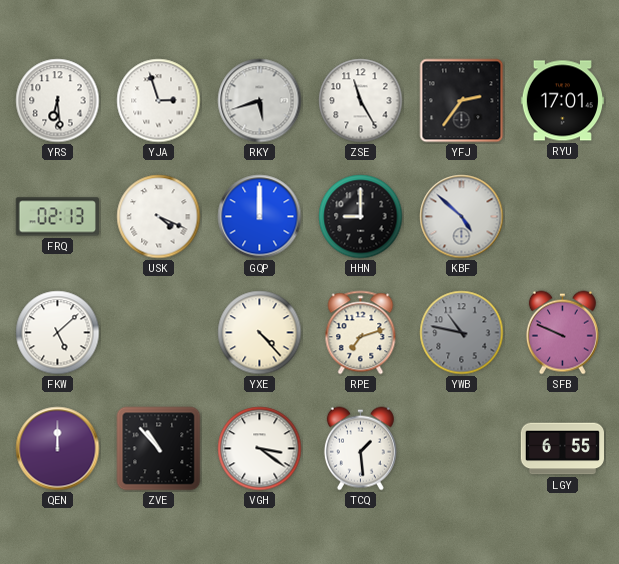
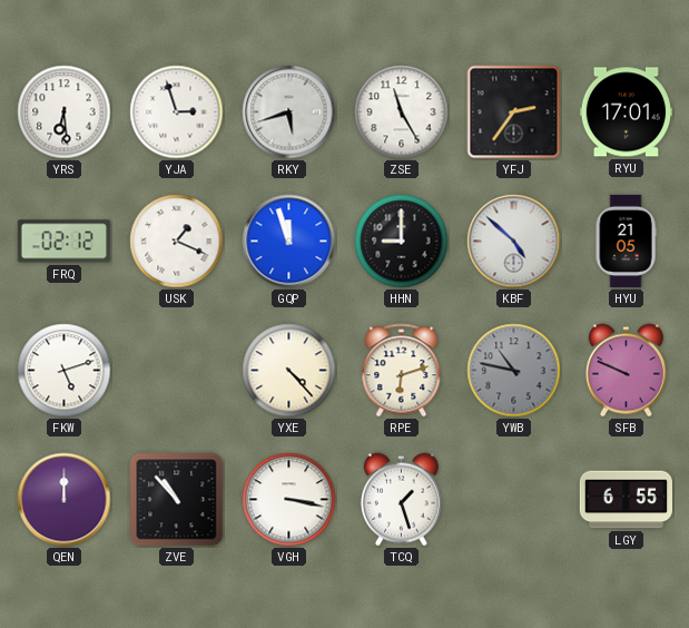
FRQ: 02:13 -> 02:12 (63, 242)
USK: 4:19 -> 1:19 (177, 242)
GQP: 12:00 -> 11:57 (289, 242)
HYU: none -> 21:05 (626, 242)
FKW: 5:08 -> 5:12 (65, 371)
RPE: 7:12 -> 6:12 (402, 371)
VGH: 3:21 -> 3:17 (289, 500)
TCQ: 1:29 -> 1:27 (401, 500)
